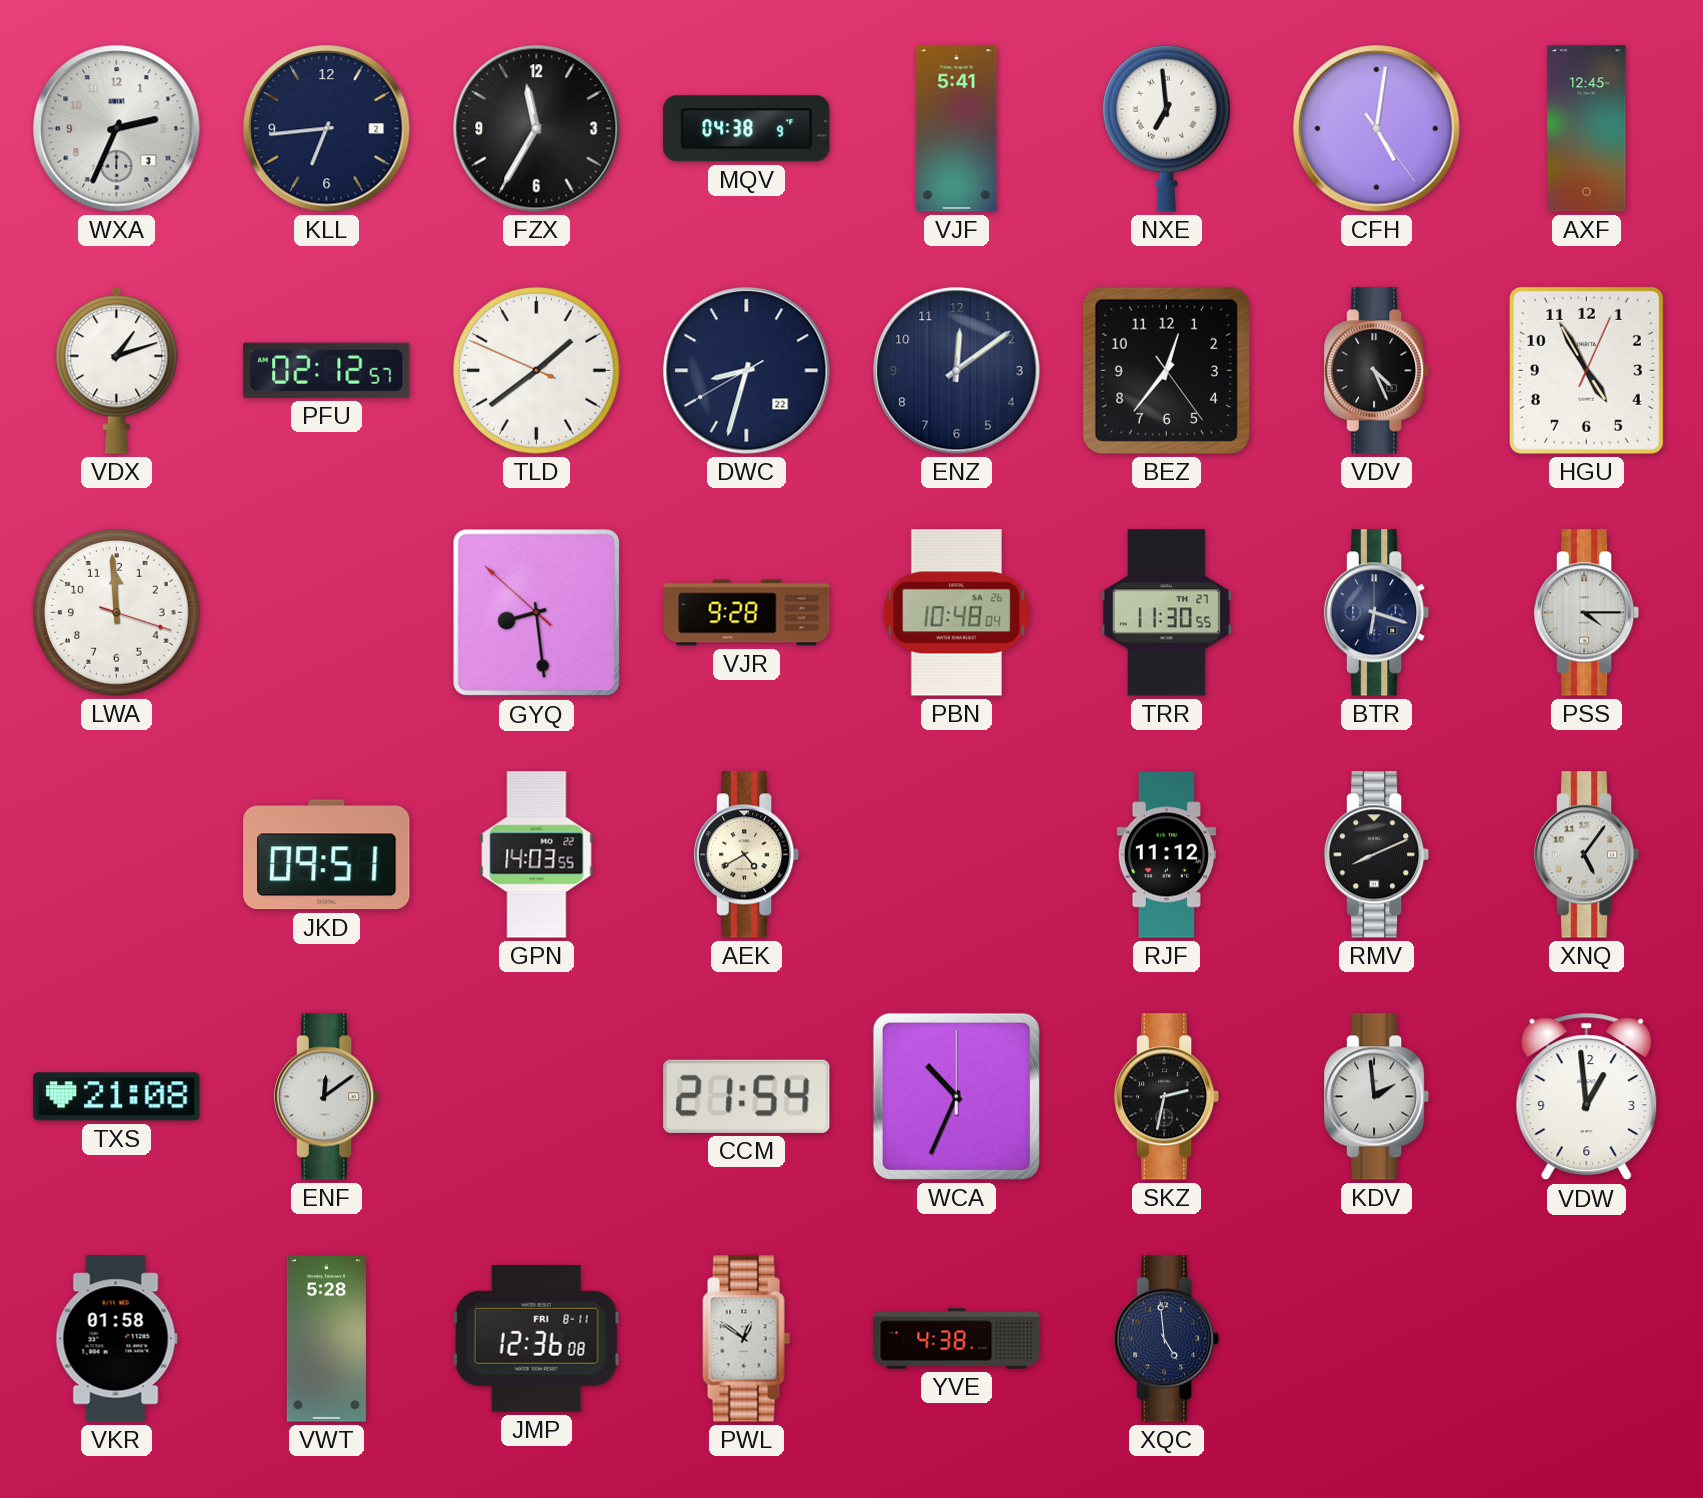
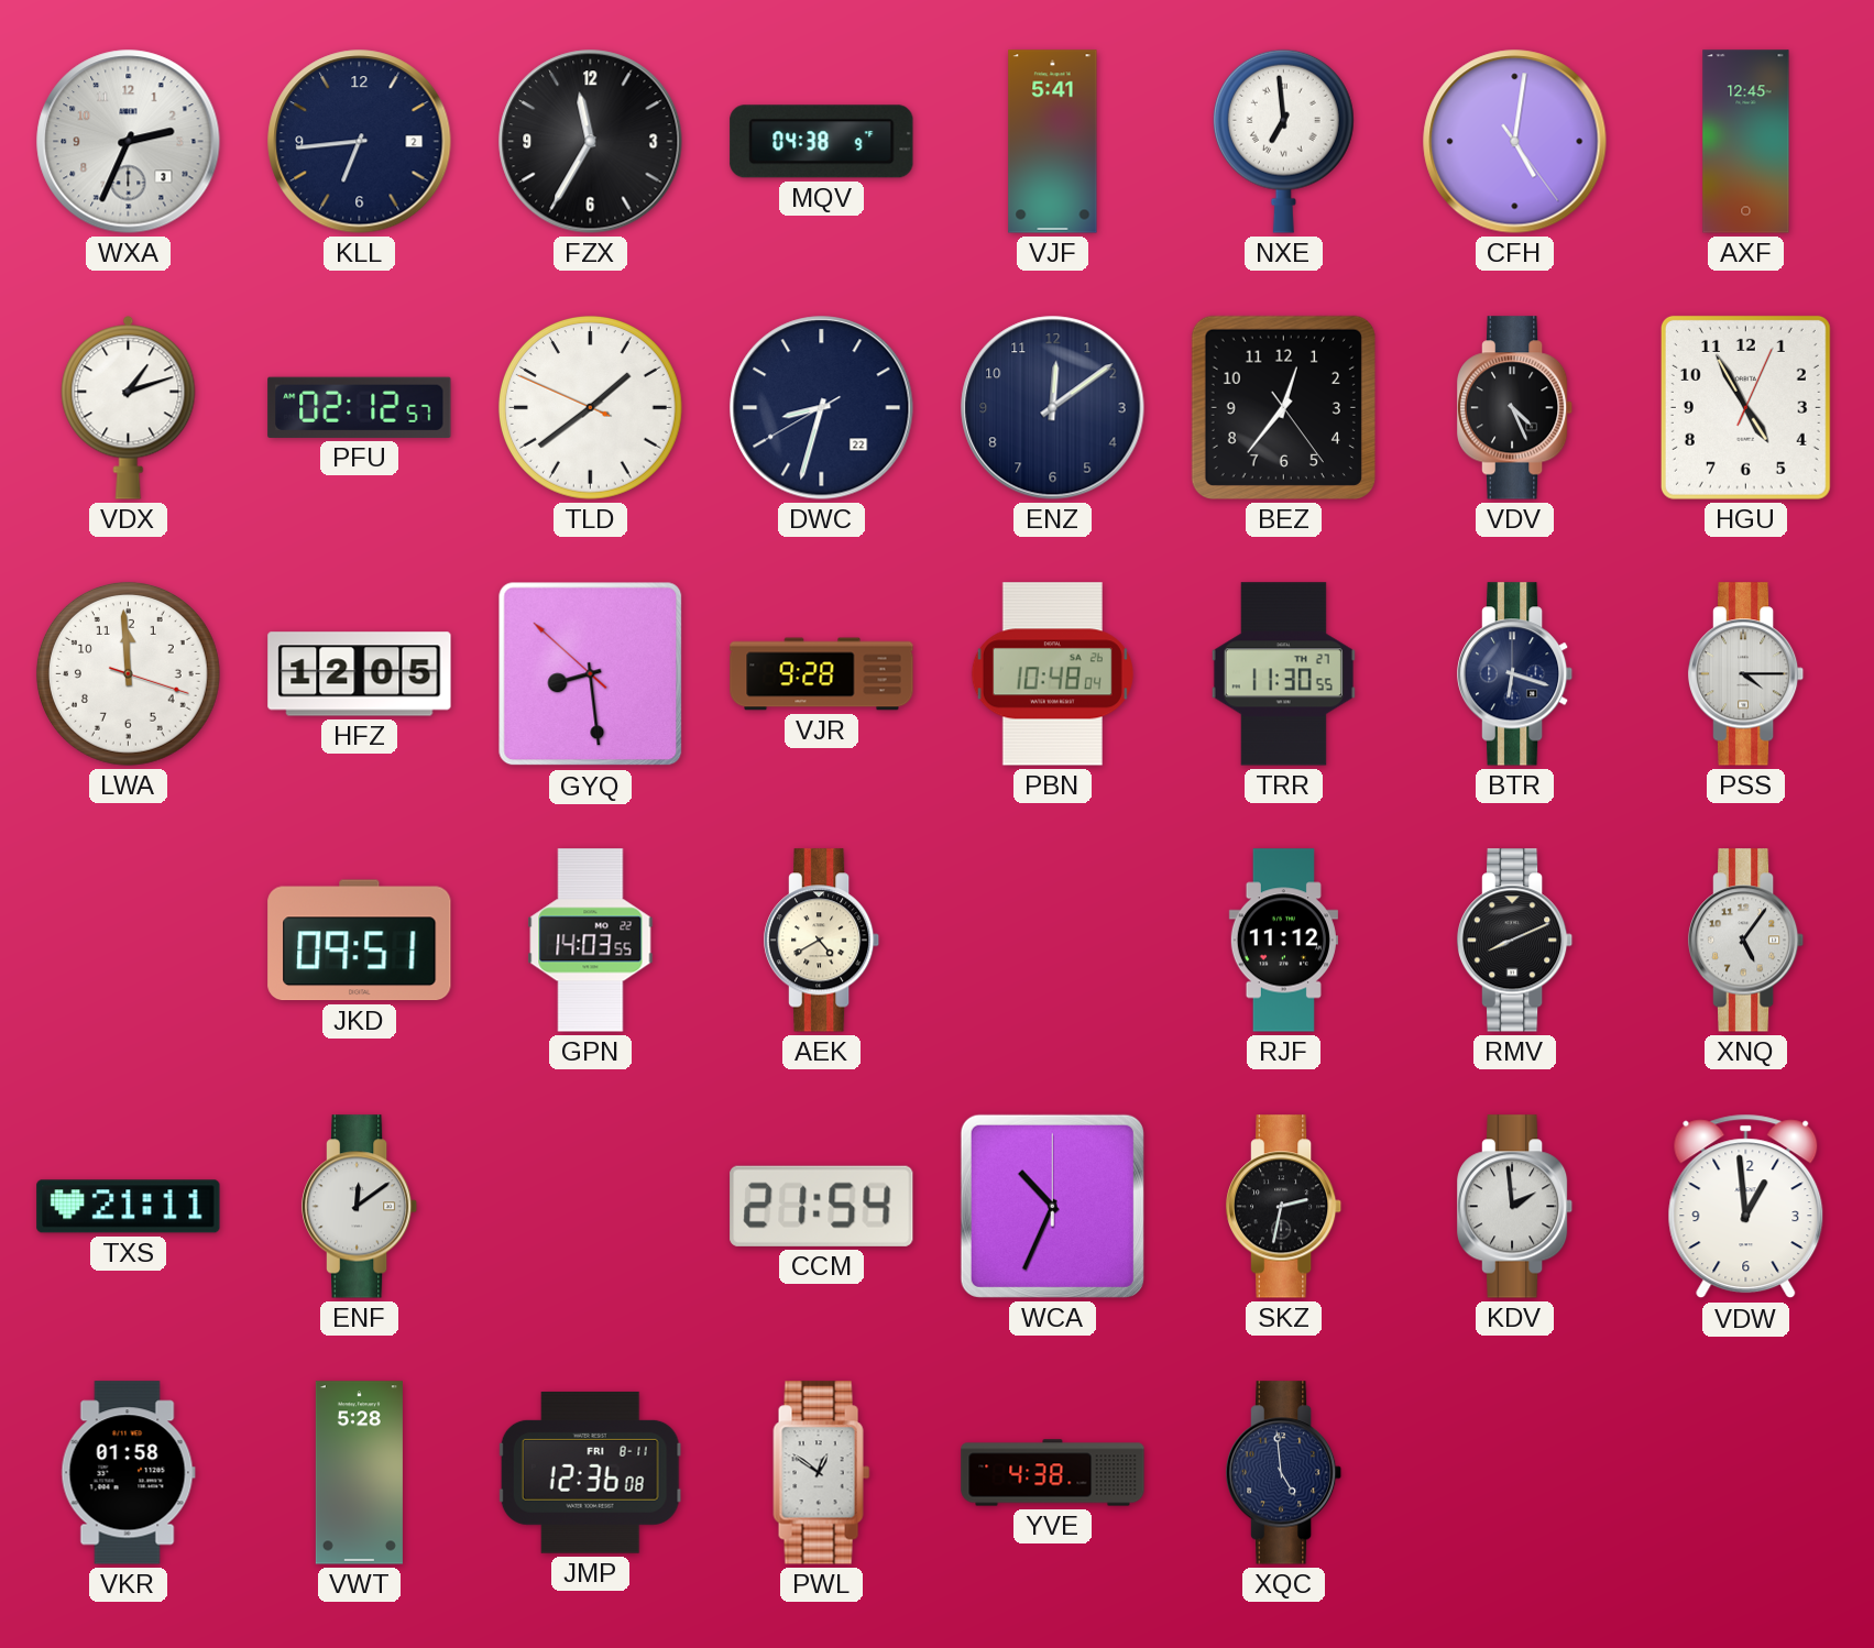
HFZ: none -> 12:05 (360, 674)
TXS: 21:08 -> 21:11 (129, 1207)
